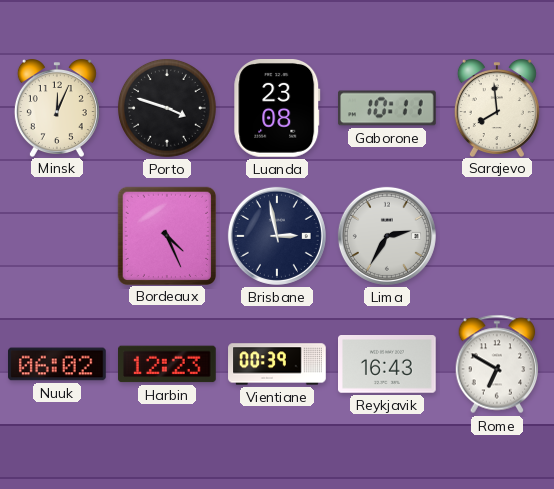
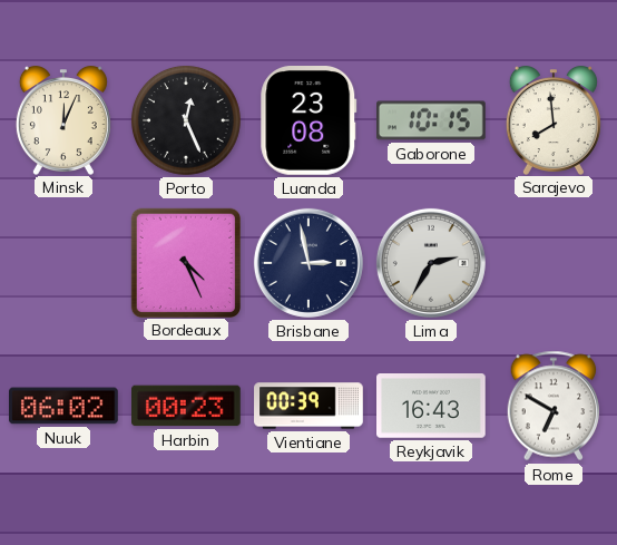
Porto: 3:48 -> 12:26 (186, 120)
Gaborone: 10:11 -> 10:15 (432, 120)
Harbin: 12:23 -> 00:23 (187, 406)
